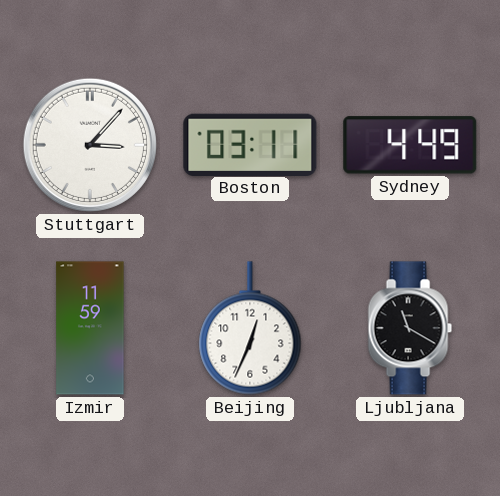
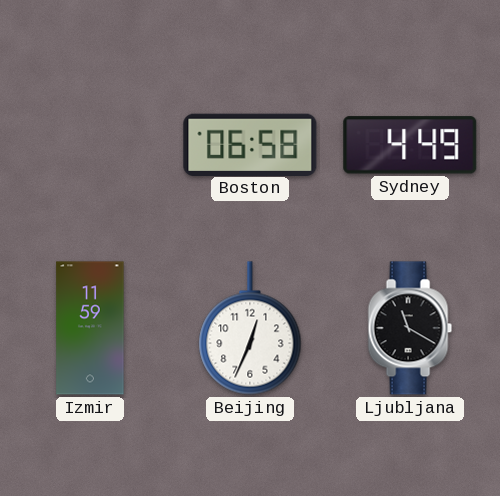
Stuttgart: 3:07 -> none (90, 145)
Boston: 03:11 -> 06:58 (250, 144)
